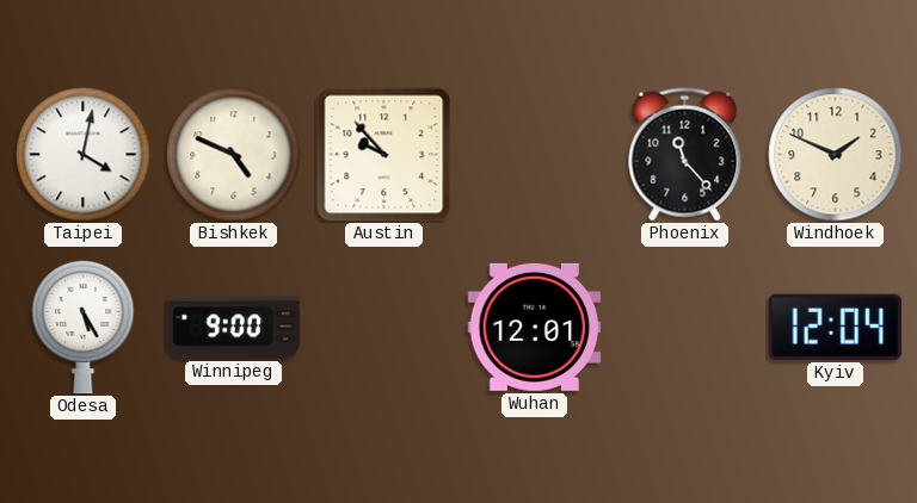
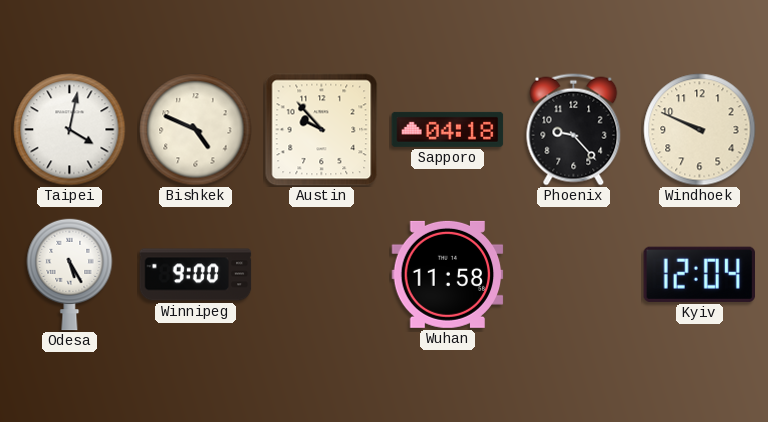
Sapporo: none -> 04:18 (448, 129)
Phoenix: 11:23 -> 9:23 (574, 130)
Windhoek: 1:49 -> 9:49 (700, 130)
Wuhan: 12:01 -> 11:58 (448, 274)
